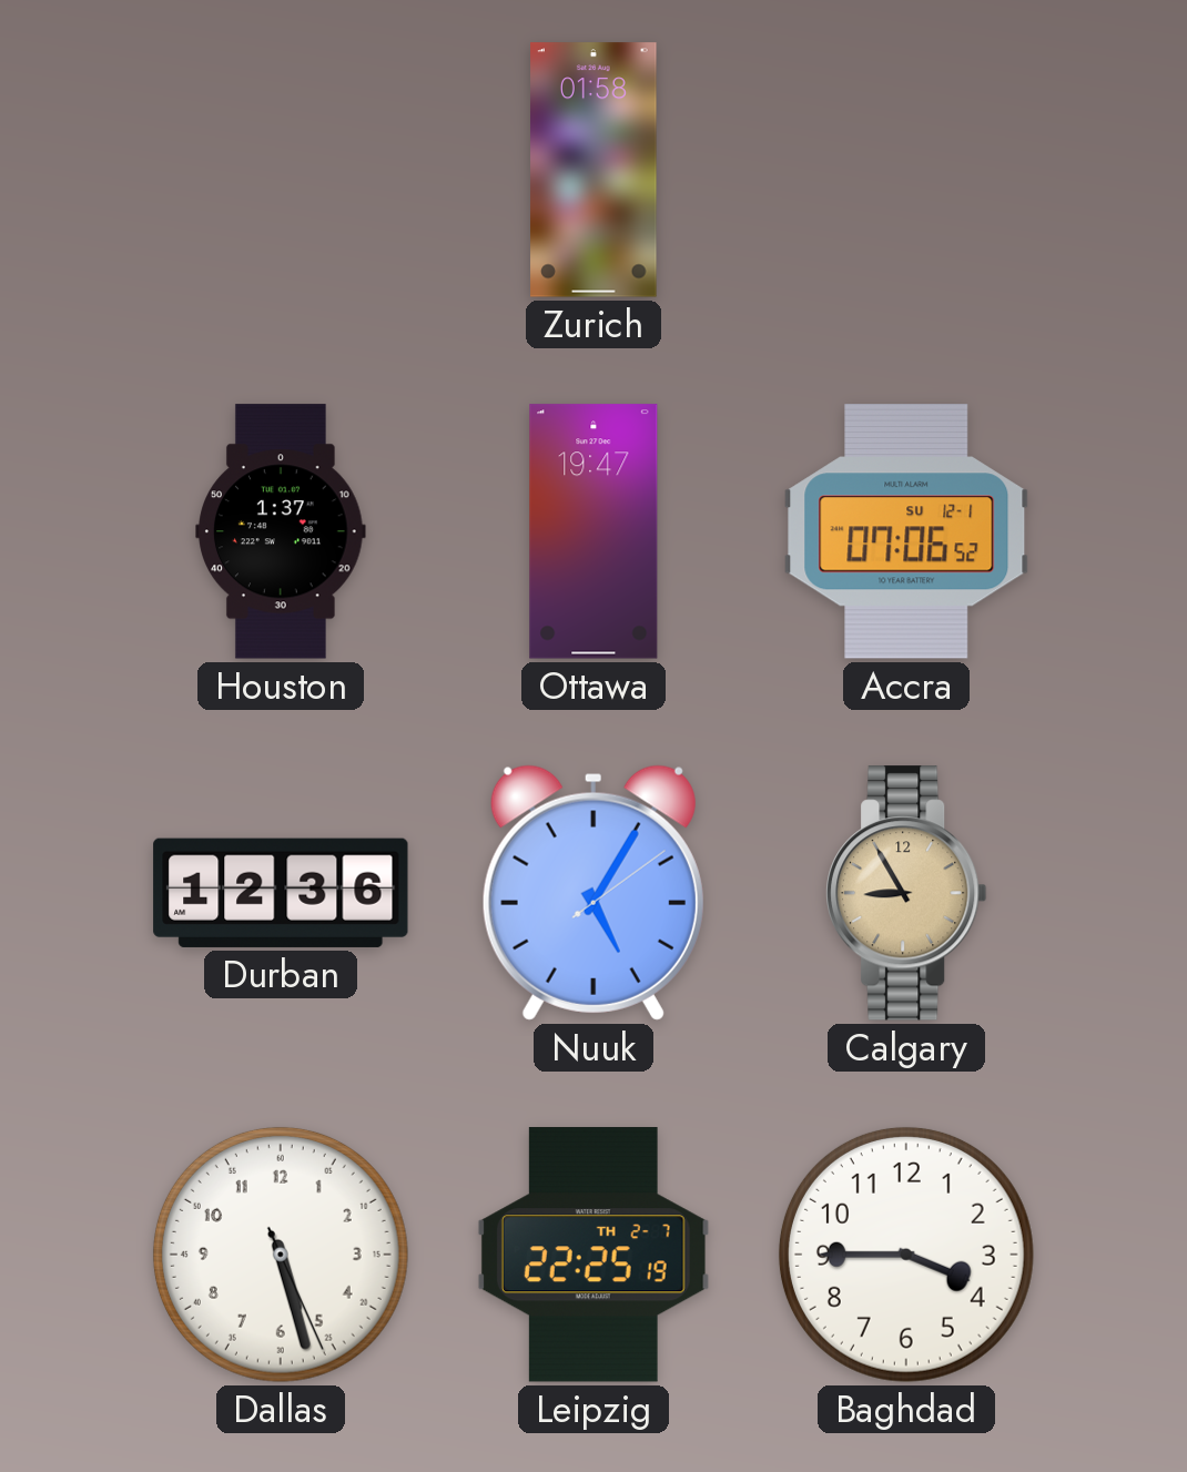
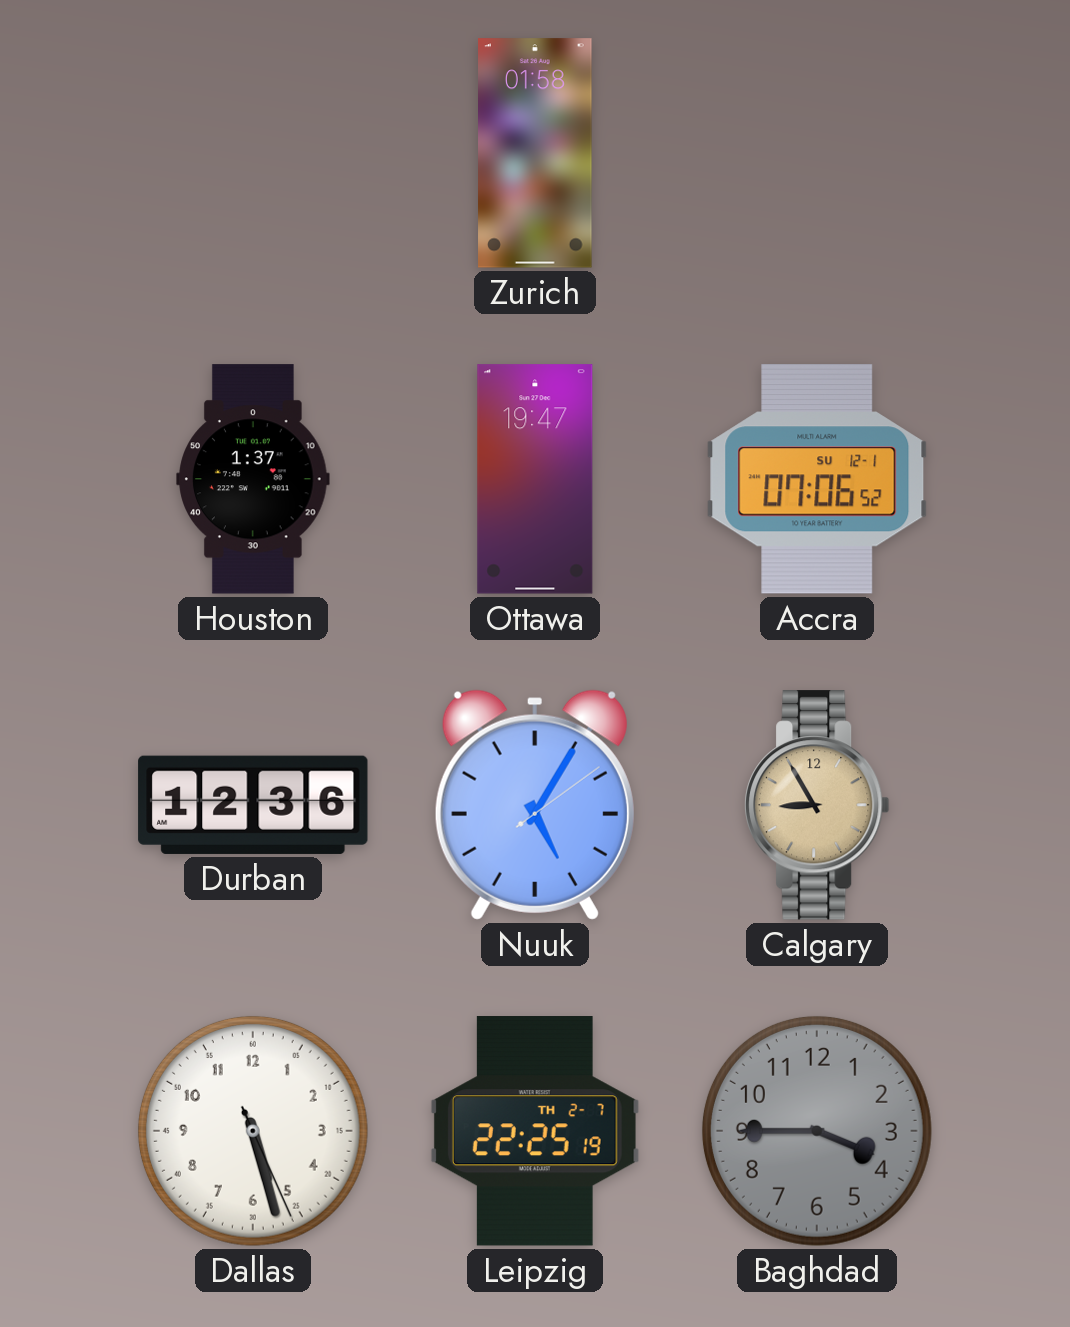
Baghdad dial: white -> grey (817, 1131)
